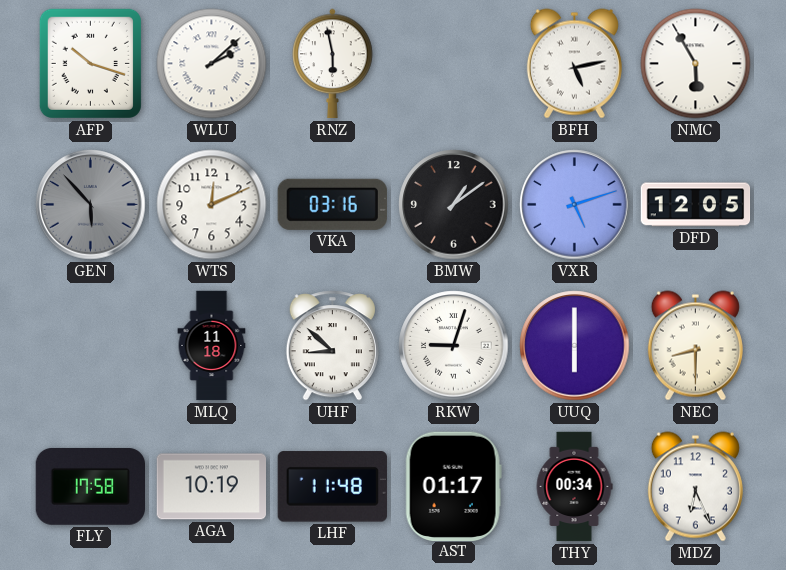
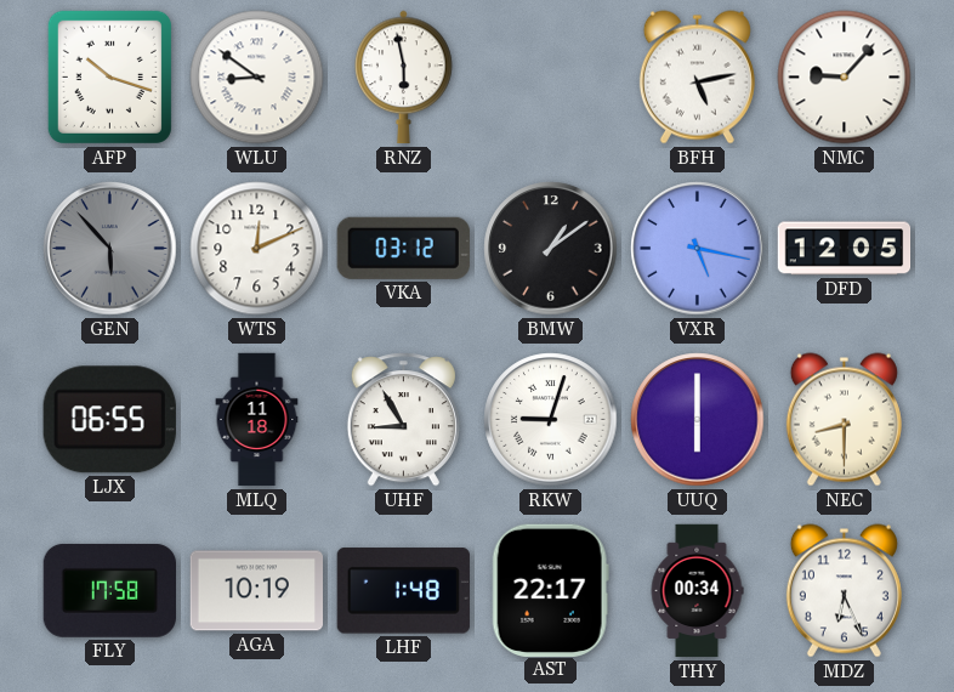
WLU: 2:08 -> 8:51 (257, 78)
NMC: 5:55 -> 9:07 (845, 78)
VKA: 03:16 -> 03:12 (403, 248)
VXR: 5:12 -> 5:17 (698, 249)
LJX: none -> 06:55 (109, 420)
UHF: 8:52 -> 8:55 (403, 420)
LHF: 11:48 -> 1:48 (403, 591)
AST: 01:17 -> 22:17 (550, 590)
